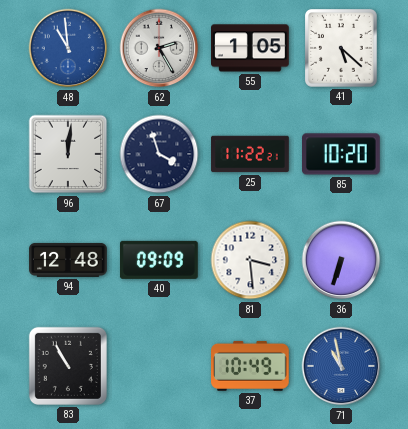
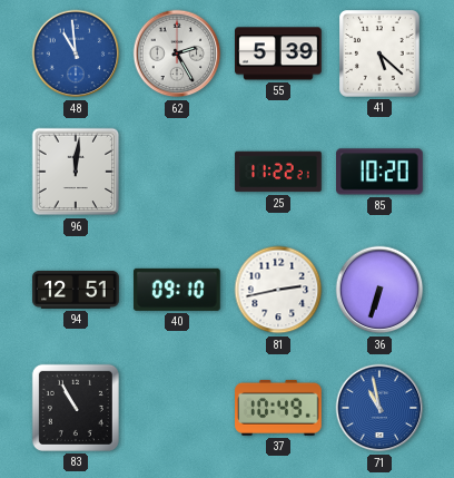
55: 1:05 -> 5:39 (279, 53)
67: 3:57 -> none (159, 154)
94: 12:48 -> 12:51 (76, 290)
40: 09:09 -> 09:10 (178, 290)
81: 3:29 -> 2:43 (278, 290)
